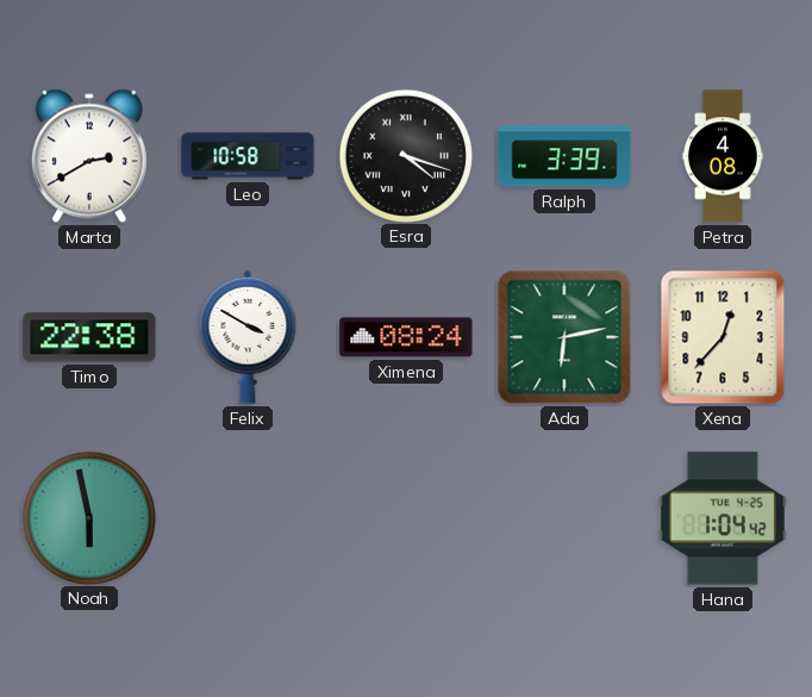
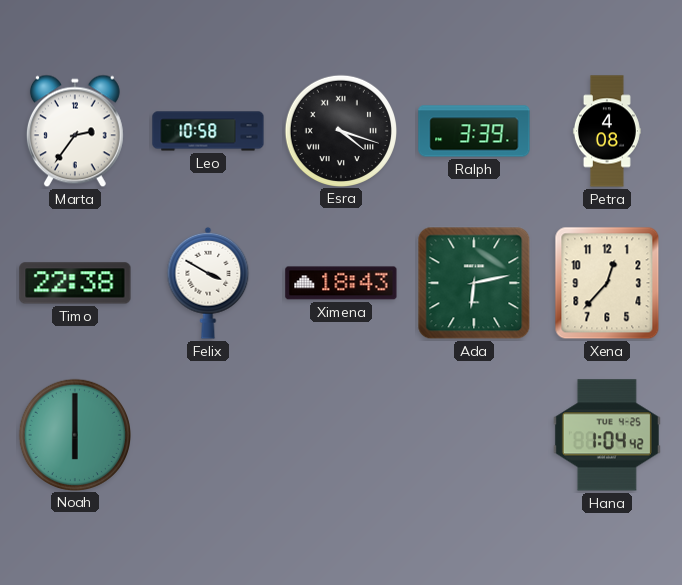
Marta: 2:40 -> 2:36 (75, 131)
Ximena: 08:24 -> 18:43 (341, 283)
Noah: 5:58 -> 6:00 (74, 434)
